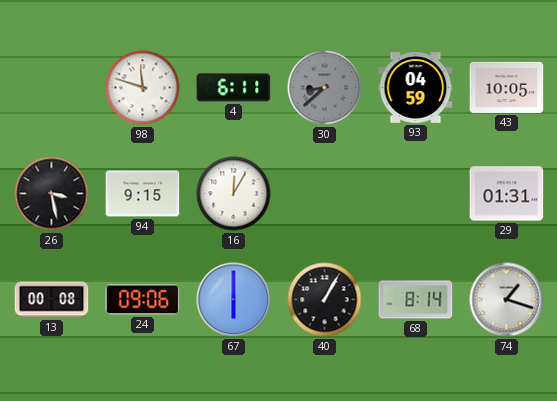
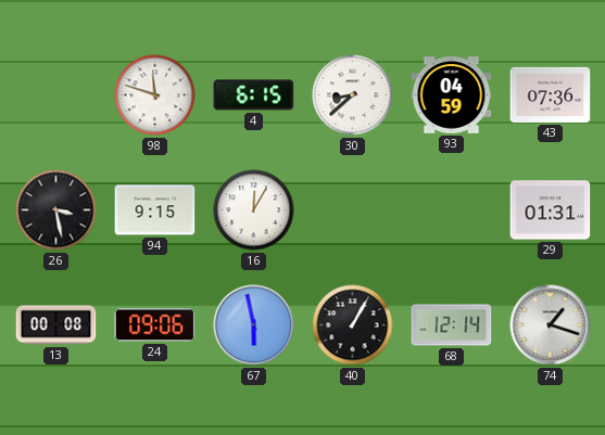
4: 6:11 -> 6:15 (254, 95)
30 dial: grey -> white (353, 95)
43: 10:05 -> 07:36 (551, 94)
67: 6:00 -> 5:58 (254, 325)
68: 8:14 -> 12:14 (452, 325)
